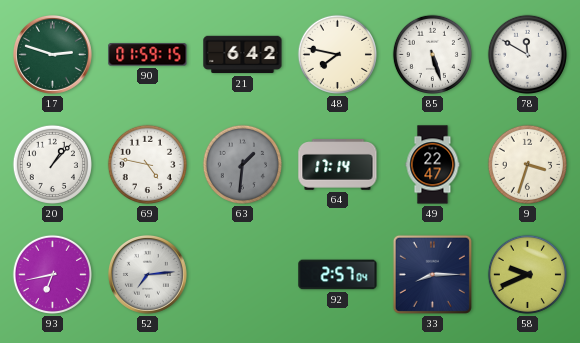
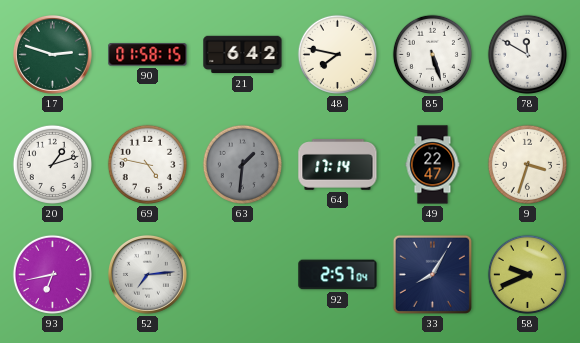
90: 01:59 -> 01:58 (148, 55)
20: 1:07 -> 1:12 (52, 164)
33: 8:15 -> 8:05 (432, 274)
